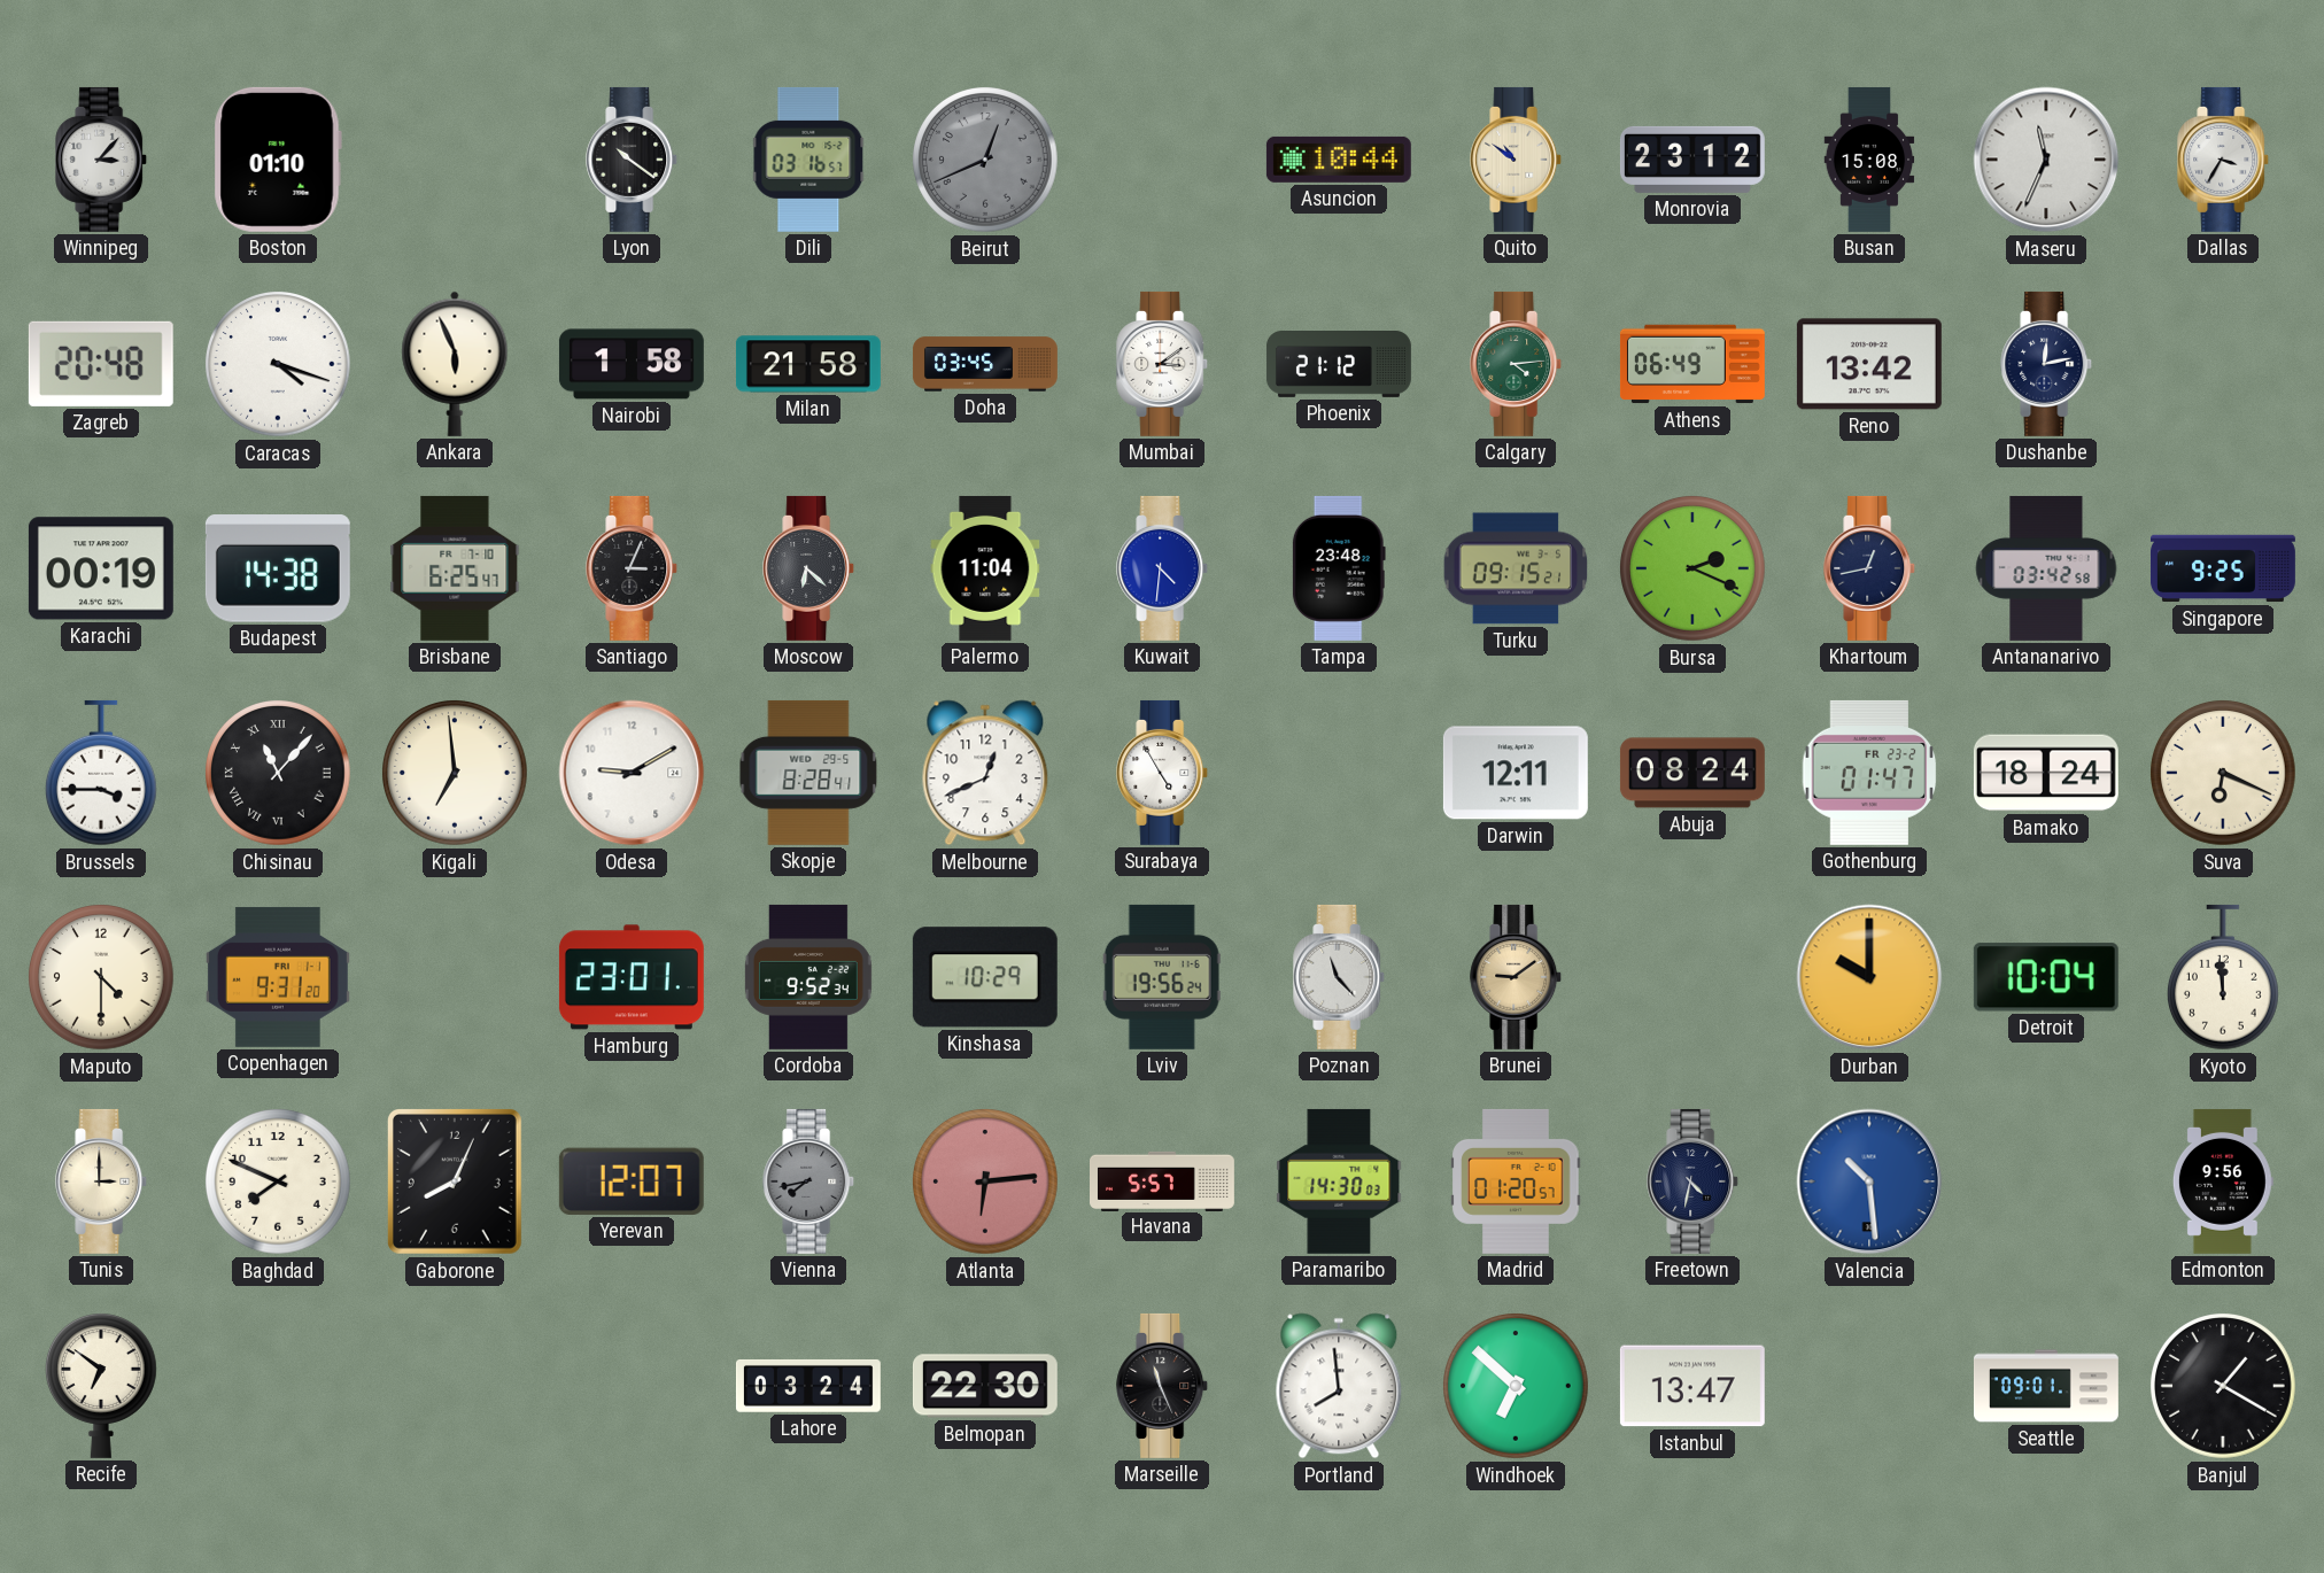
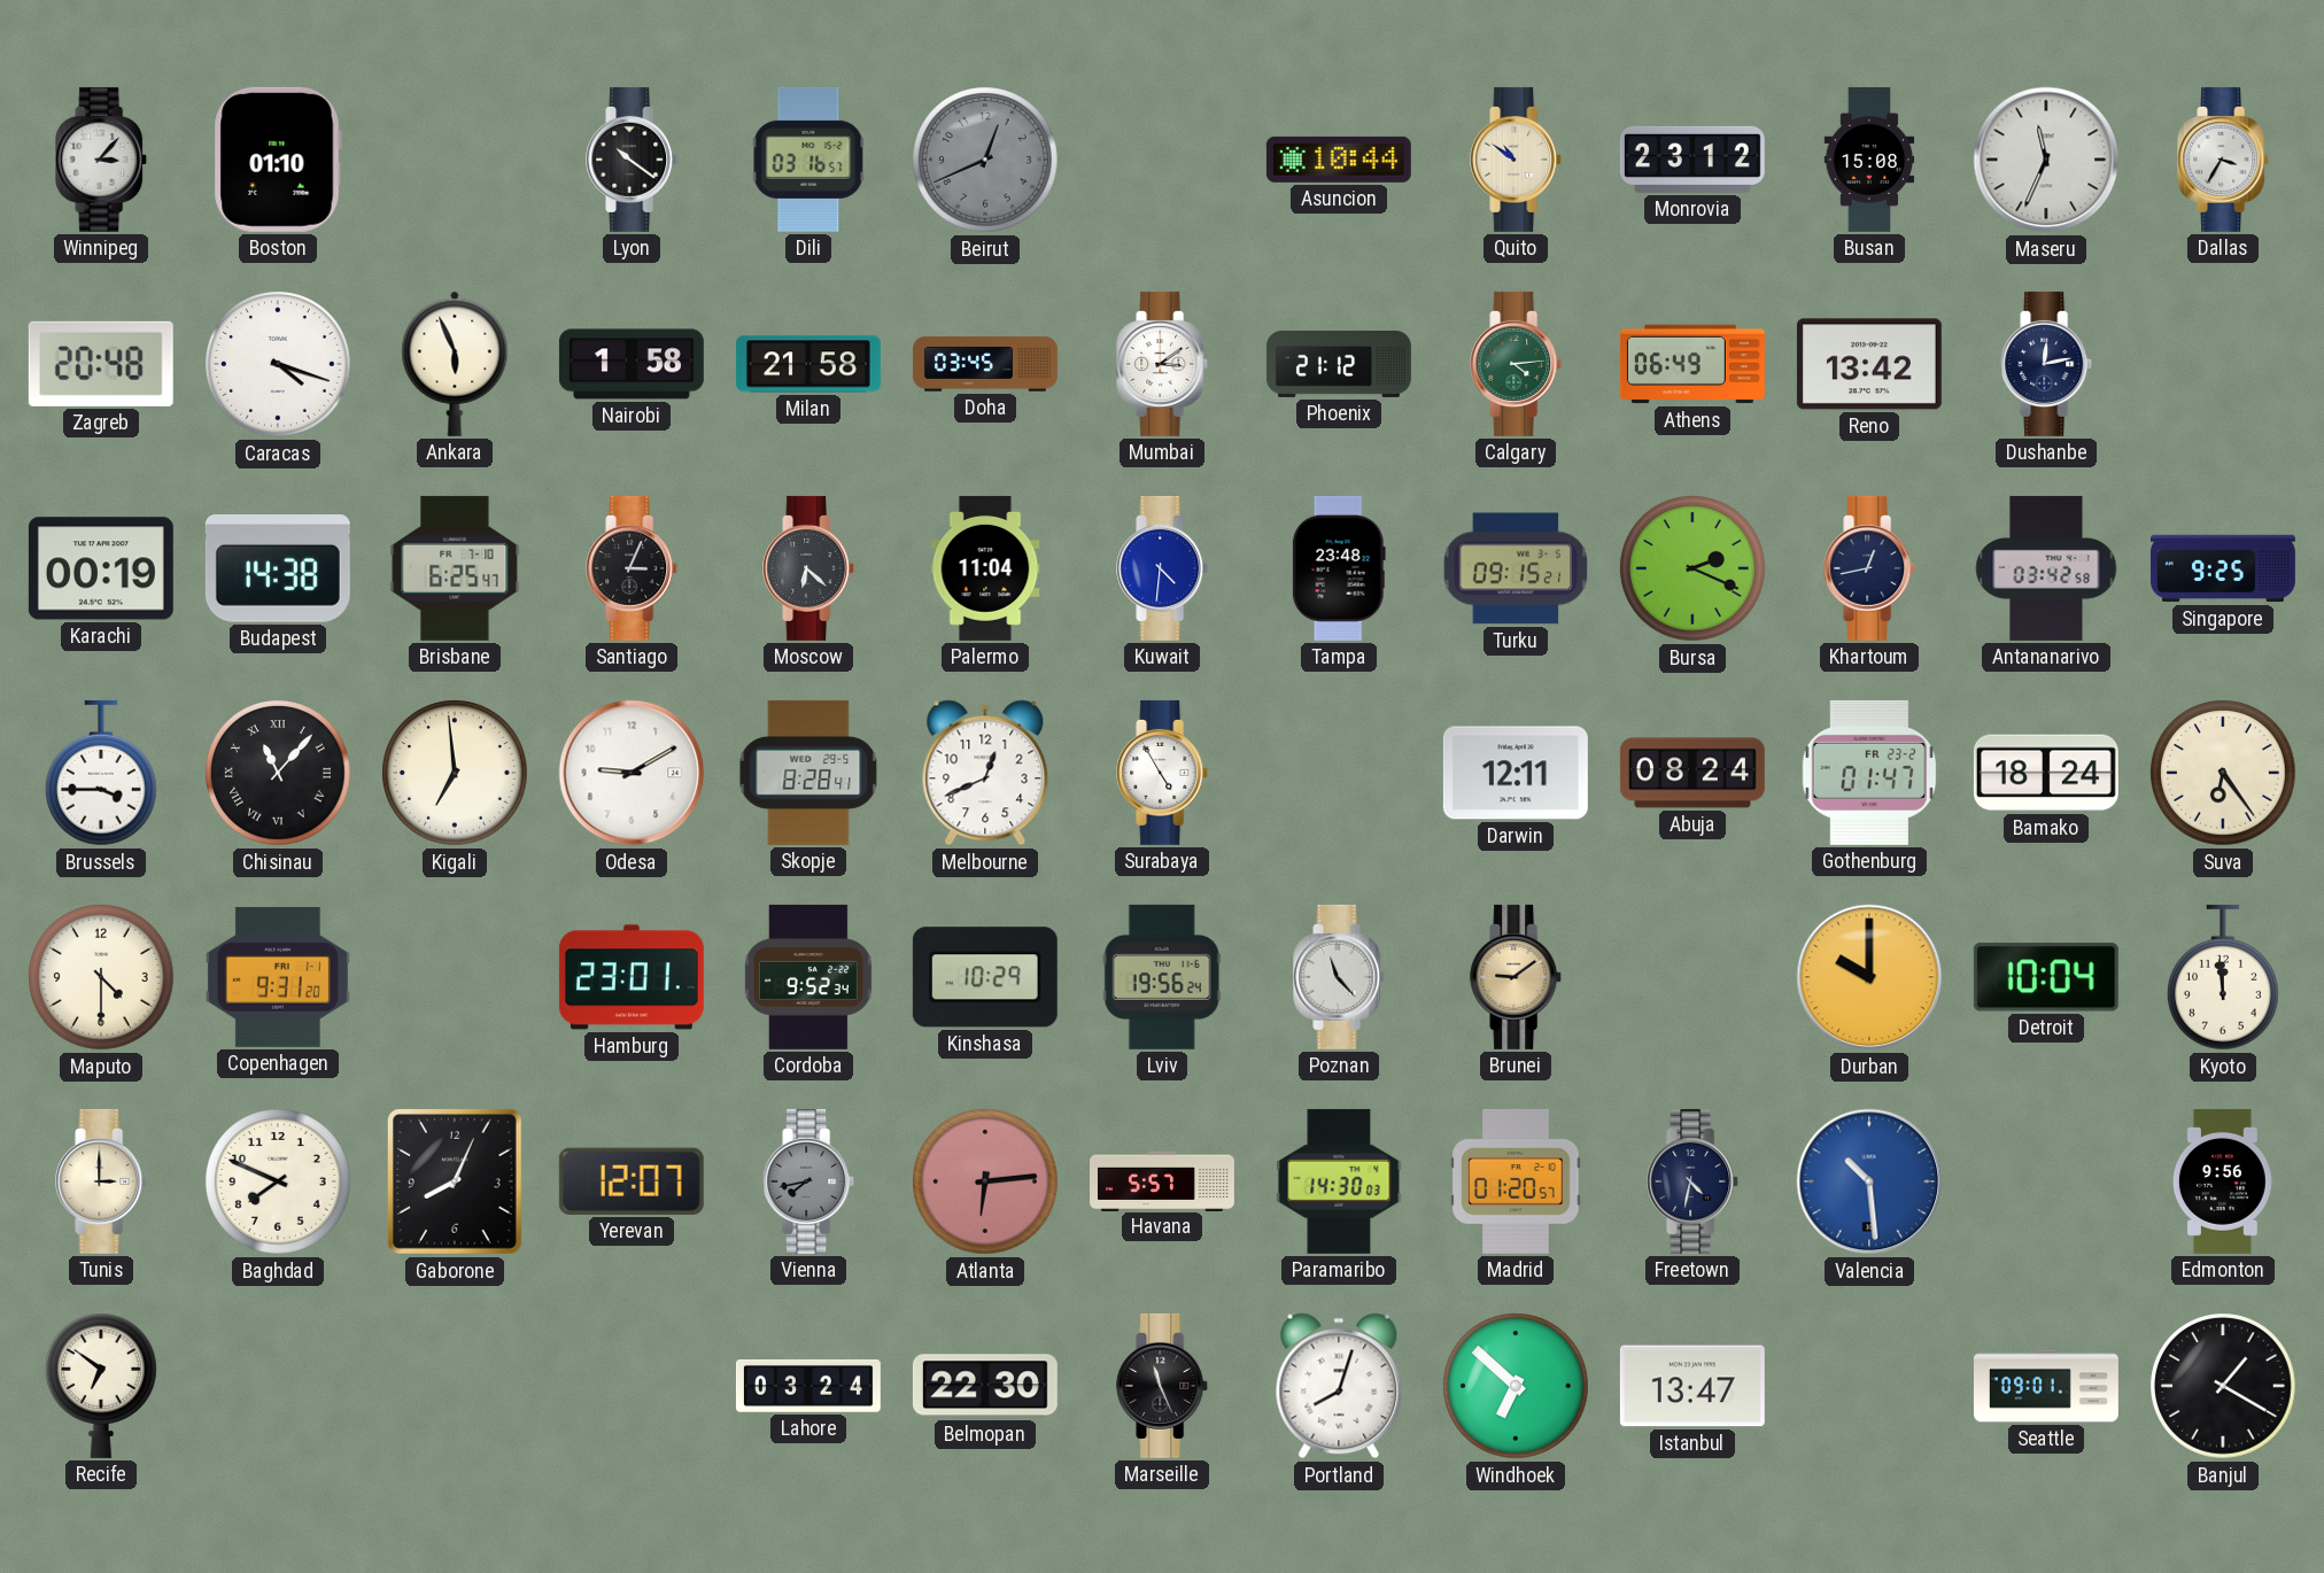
Suva: 6:19 -> 6:24 (2224, 774)
Portland: 7:59 -> 8:03 (1339, 1386)
